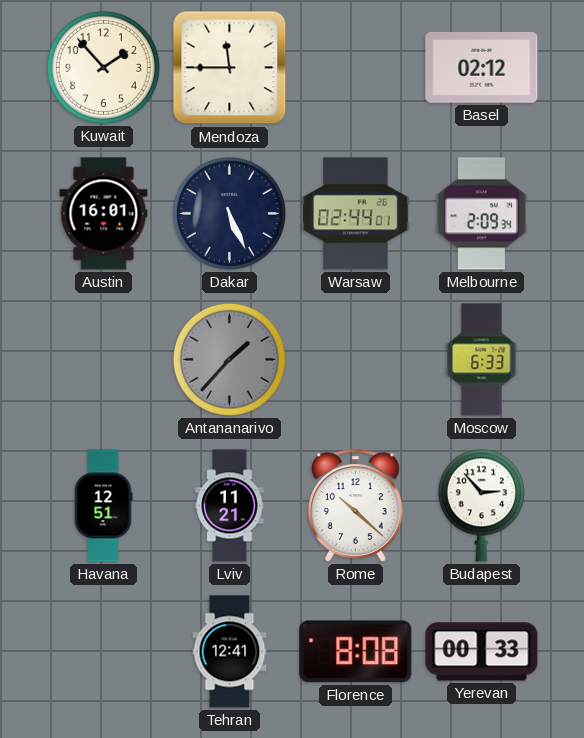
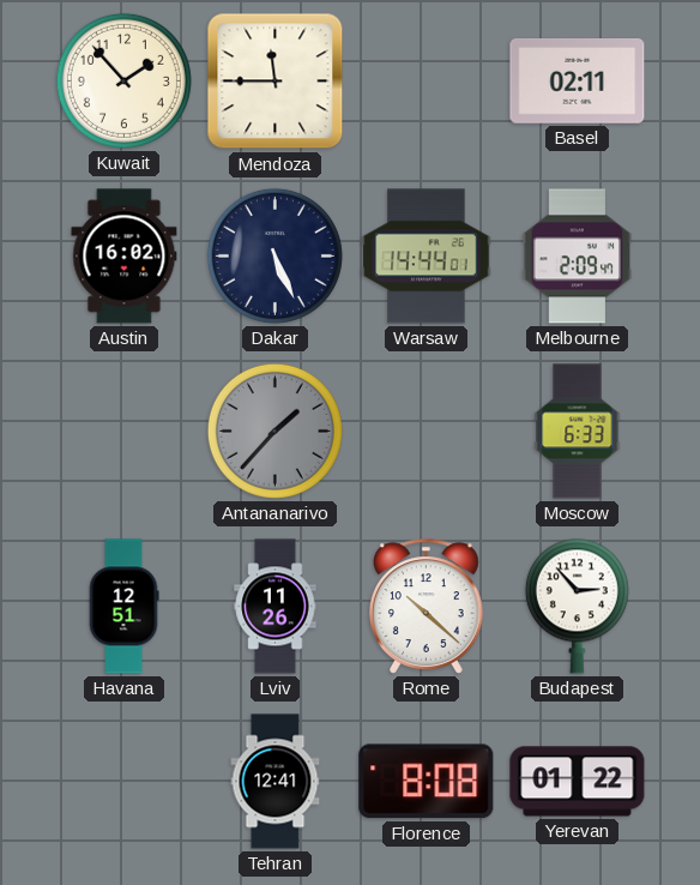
Basel: 02:12 -> 02:11 (578, 80)
Austin: 16:01 -> 16:02 (125, 257)
Warsaw: 02:44 -> 14:44 (427, 257)
Melbourne: 2:09:34 -> 2:09:47 (578, 257)
Lviv: 11:21 -> 11:26 (276, 607)
Yerevan: 00:33 -> 01:22 (578, 782)
